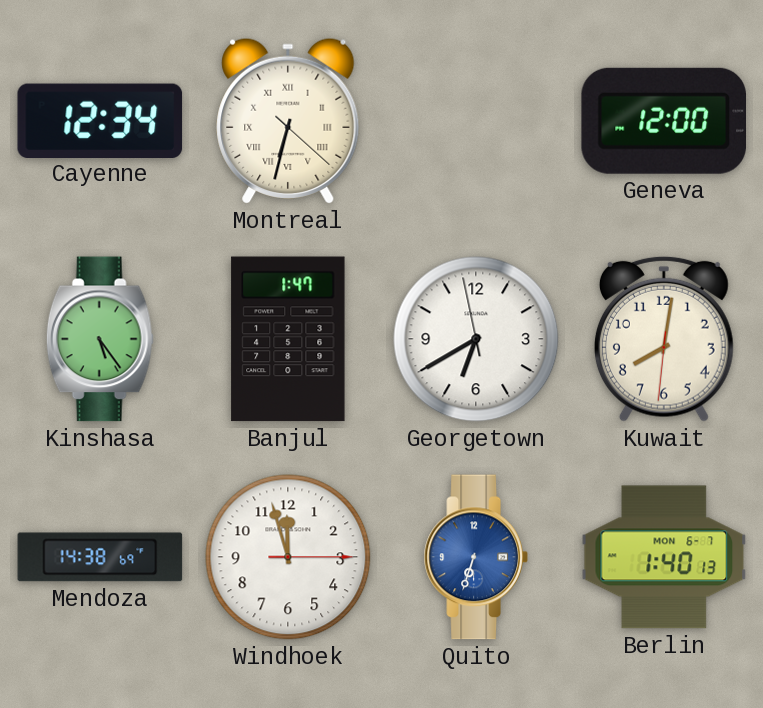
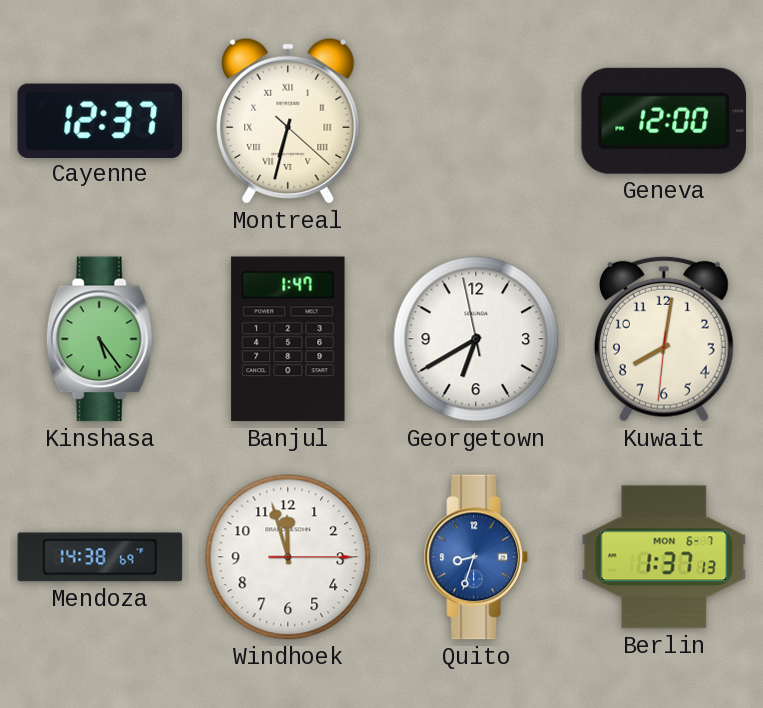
Cayenne: 12:34 -> 12:37 (100, 120)
Quito: 6:33 -> 8:33 (476, 557)
Berlin: 1:40 -> 1:37 (664, 557)
